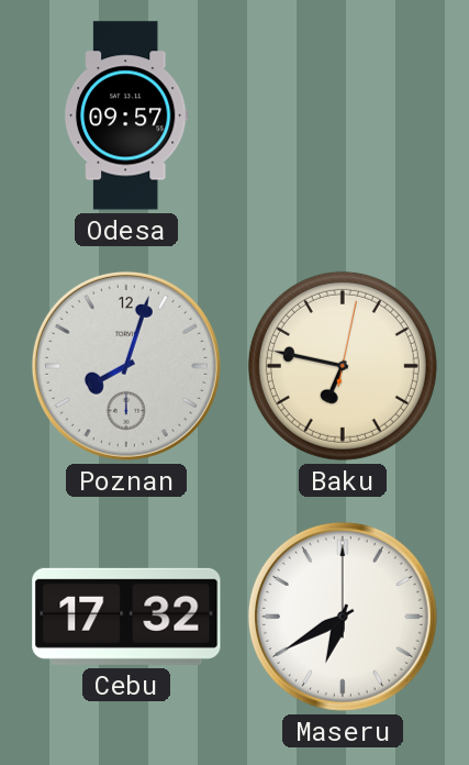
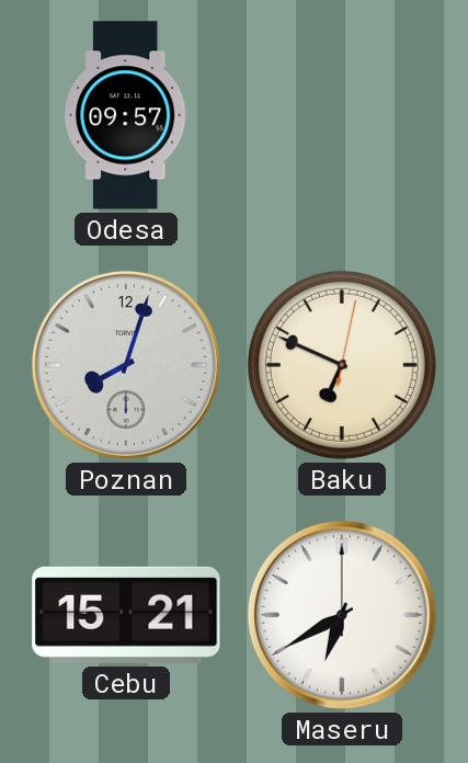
Baku: 6:47 -> 6:49 (342, 365)
Cebu: 17:32 -> 15:21 (126, 615)
